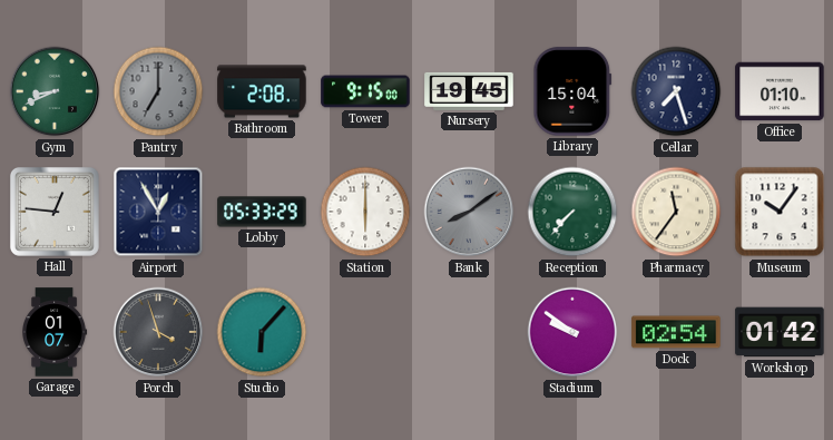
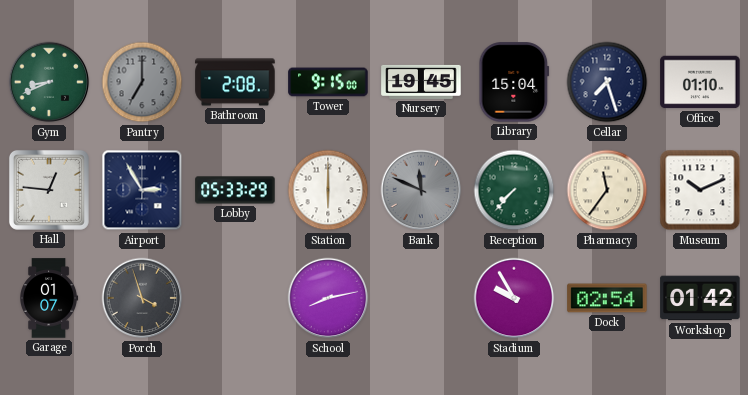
Airport: 12:55 -> 2:55 (142, 190)
Bank: 8:09 -> 11:49 (421, 190)
Museum: 10:06 -> 10:11 (700, 190)
Studio: 6:07 -> none (262, 332)
School: none -> 8:13 (328, 298)
Stadium: 9:51 -> 9:55 (514, 298)
